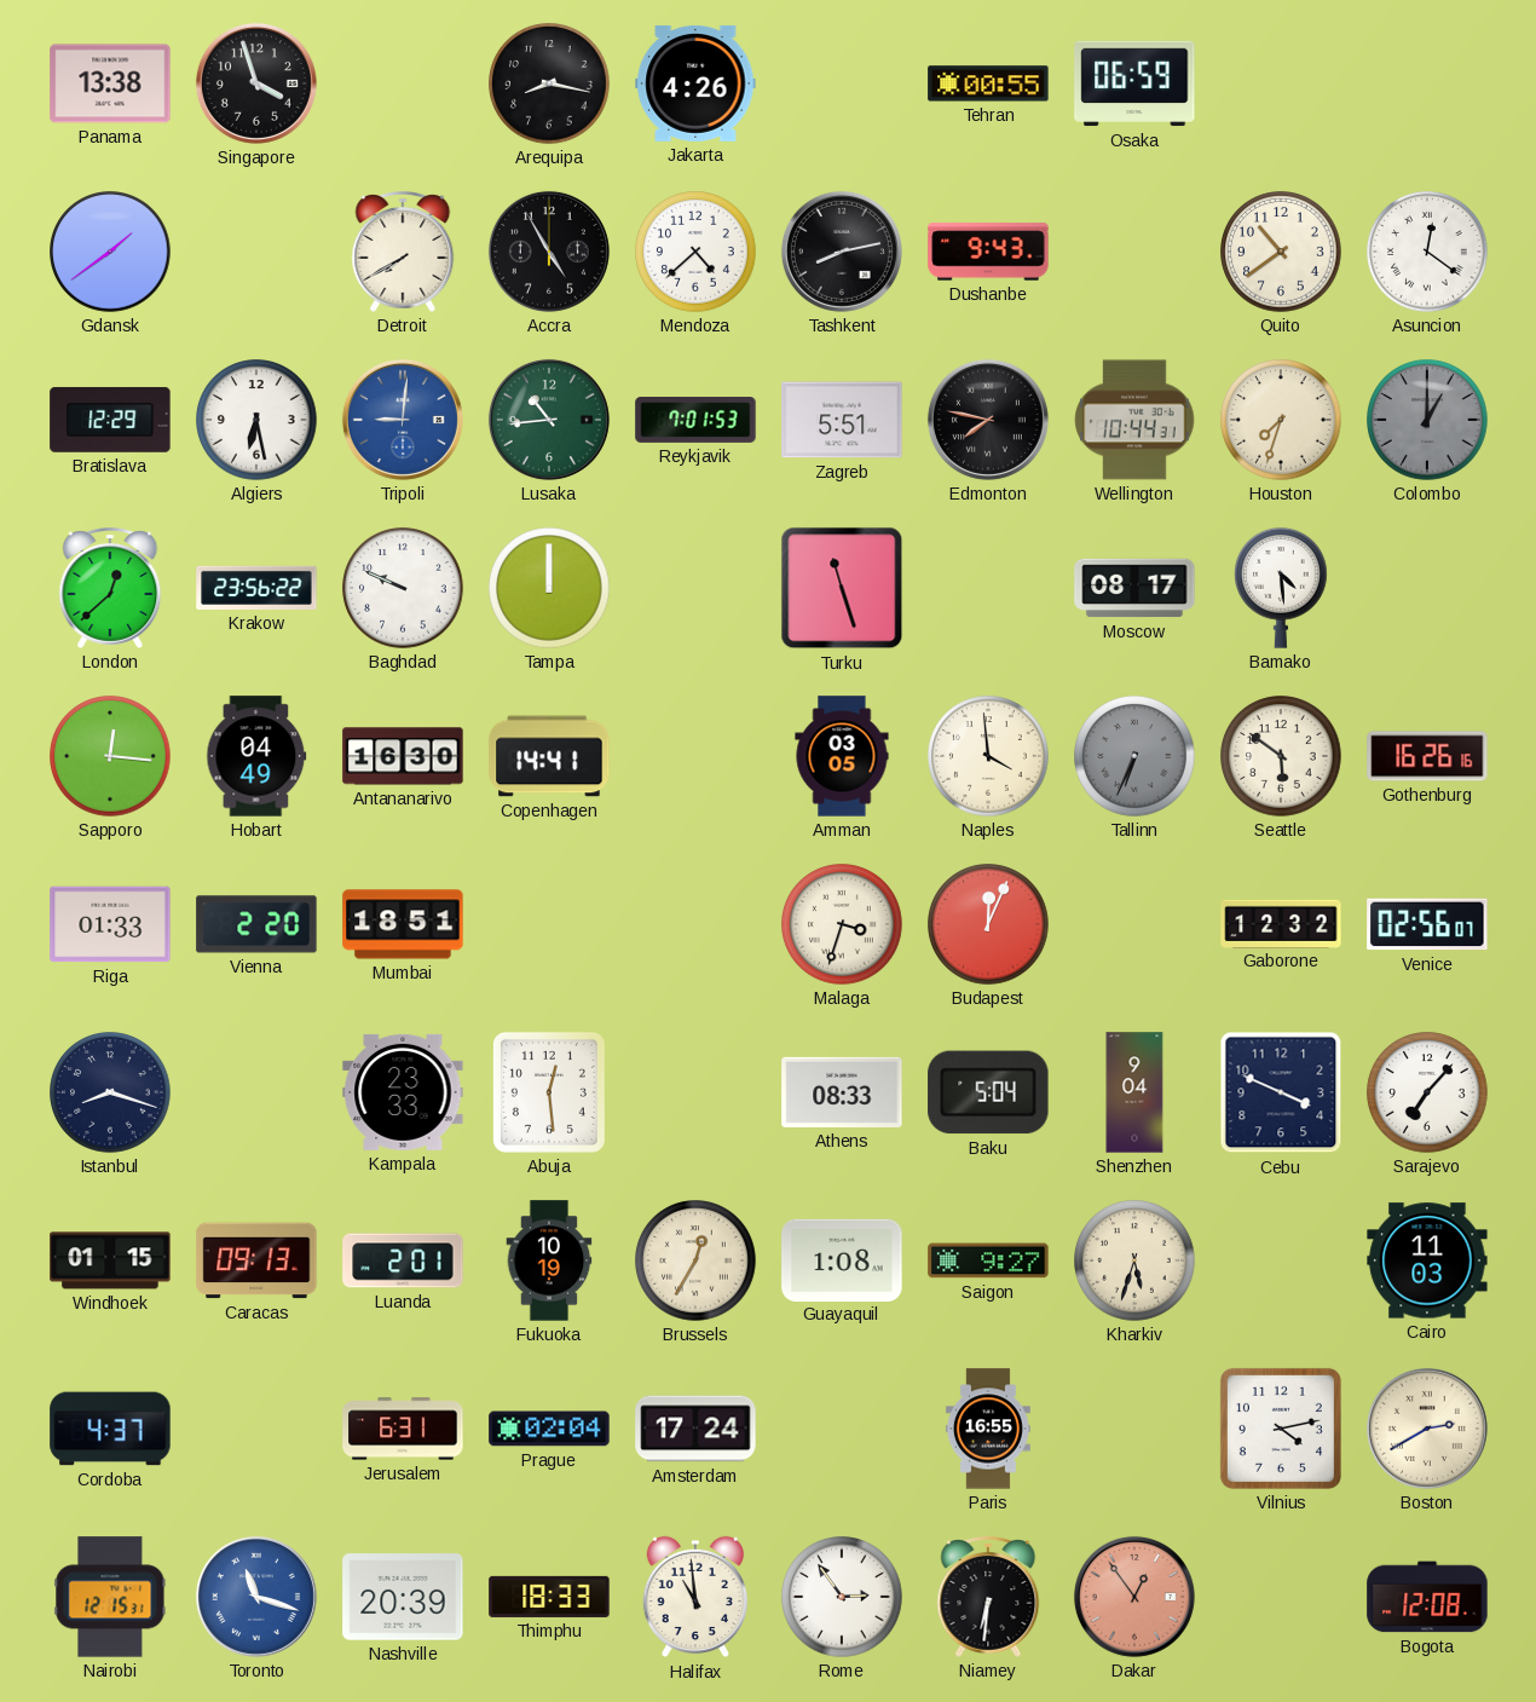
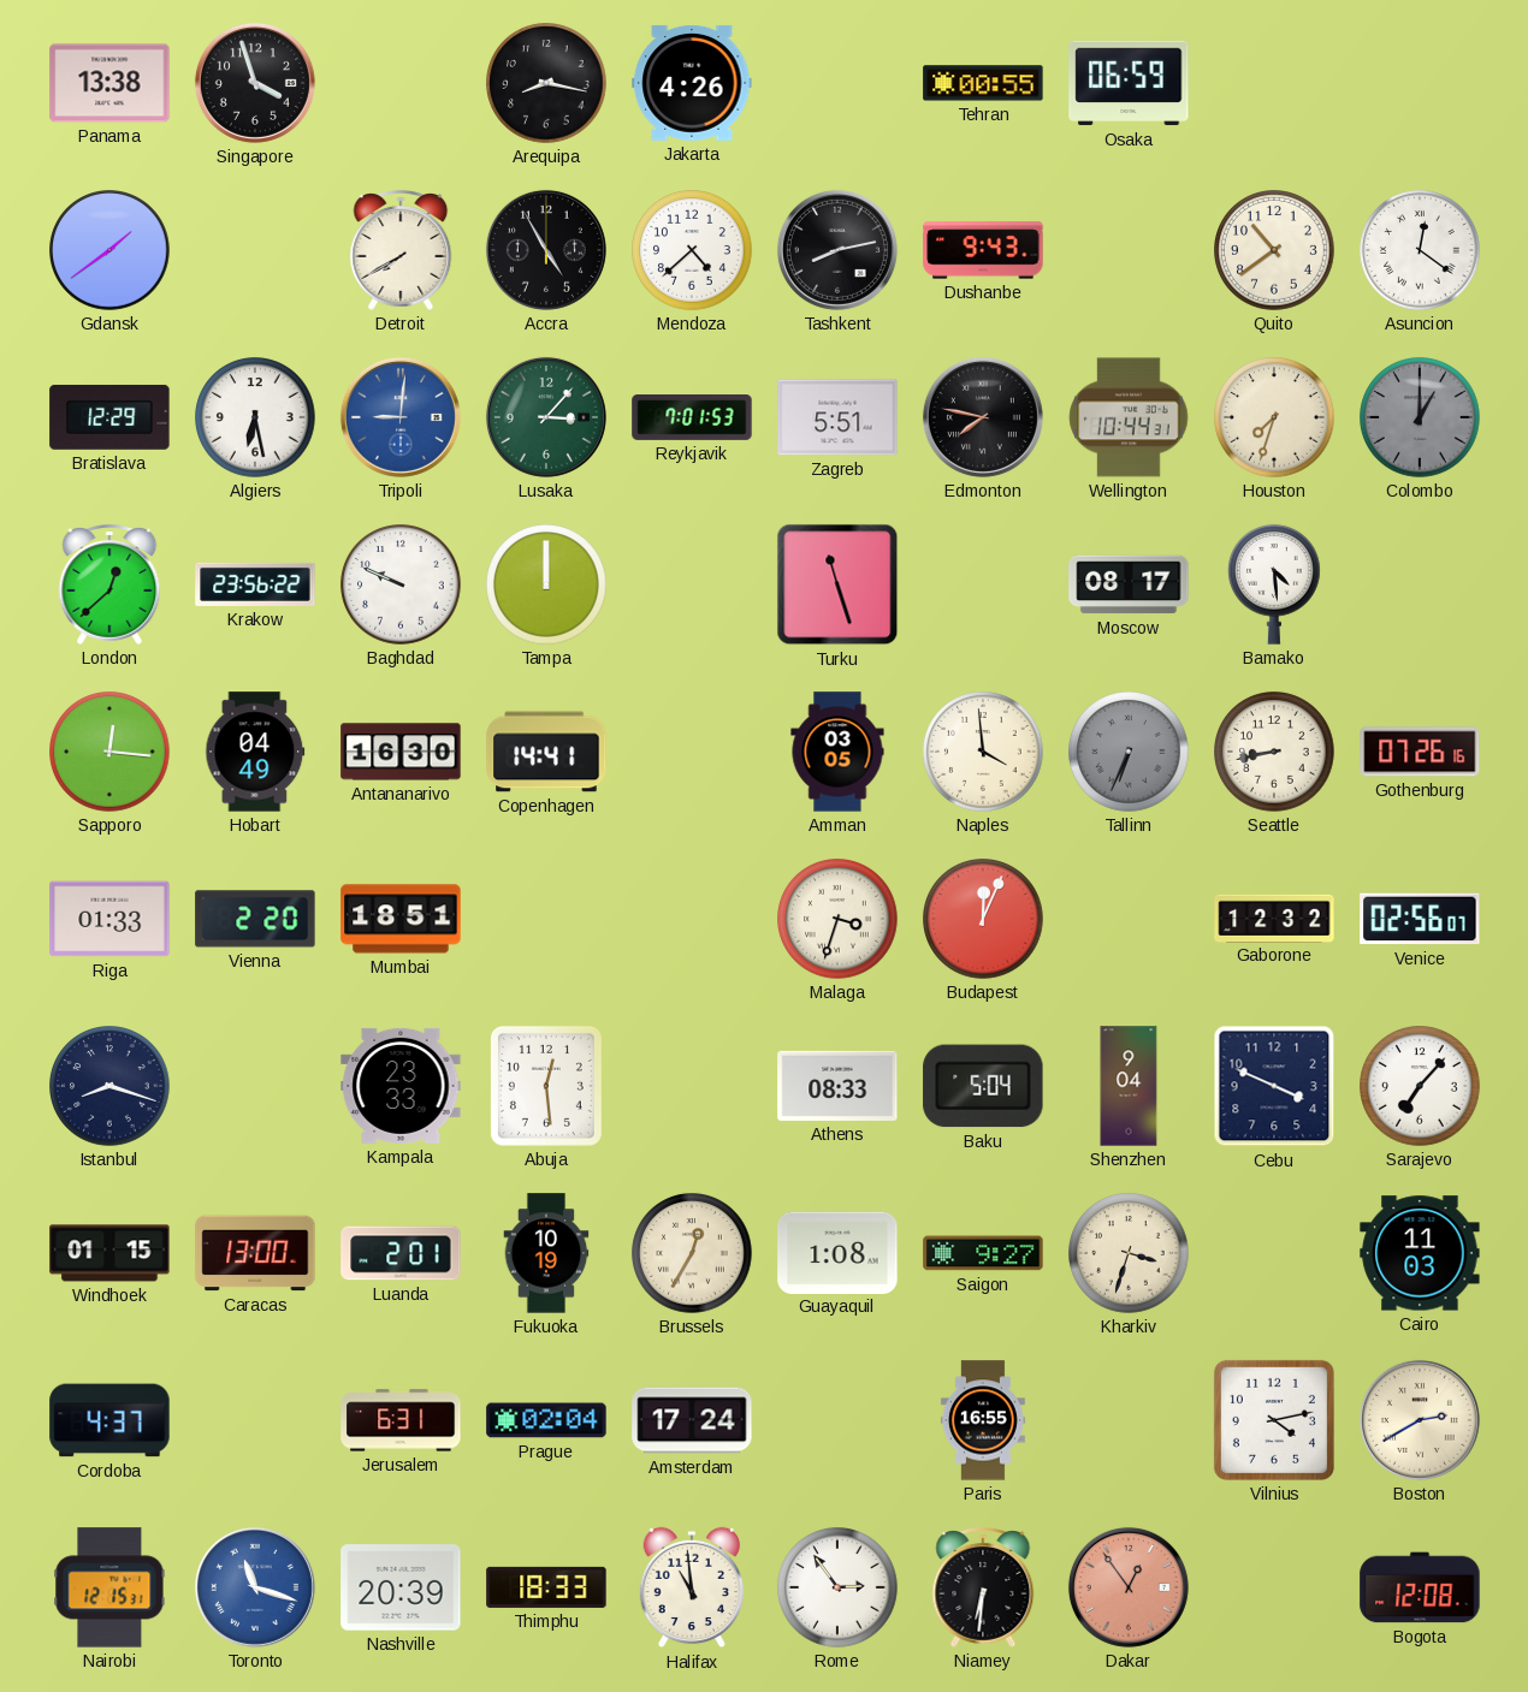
Lusaka: 10:44 -> 3:07 (546, 417)
Seattle: 5:51 -> 8:43 (1274, 752)
Gothenburg: 16:26 -> 07:26 (1420, 752)
Caracas: 09:13 -> 13:00 (255, 1253)
Kharkiv: 5:33 -> 3:33 (1129, 1253)
